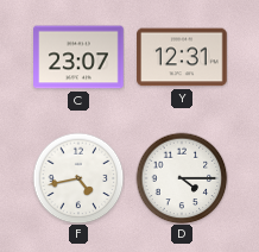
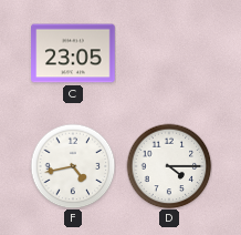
C: 23:07 -> 23:05 (73, 53)
Y: 12:31 -> none (182, 57)
